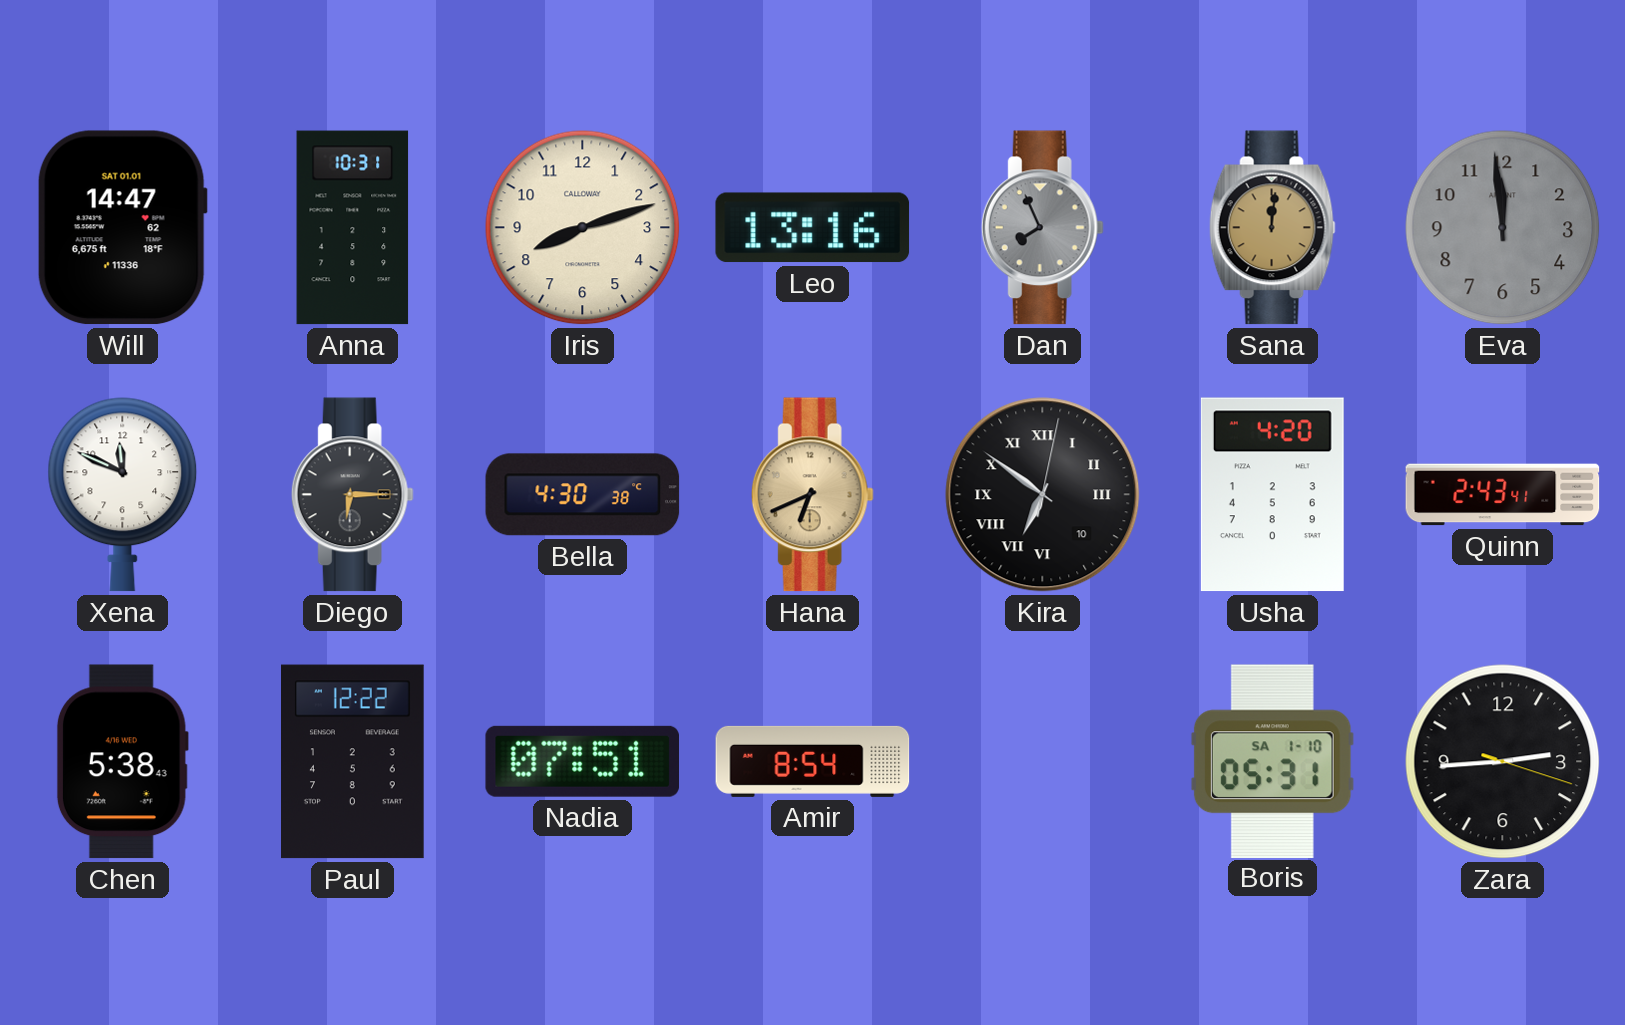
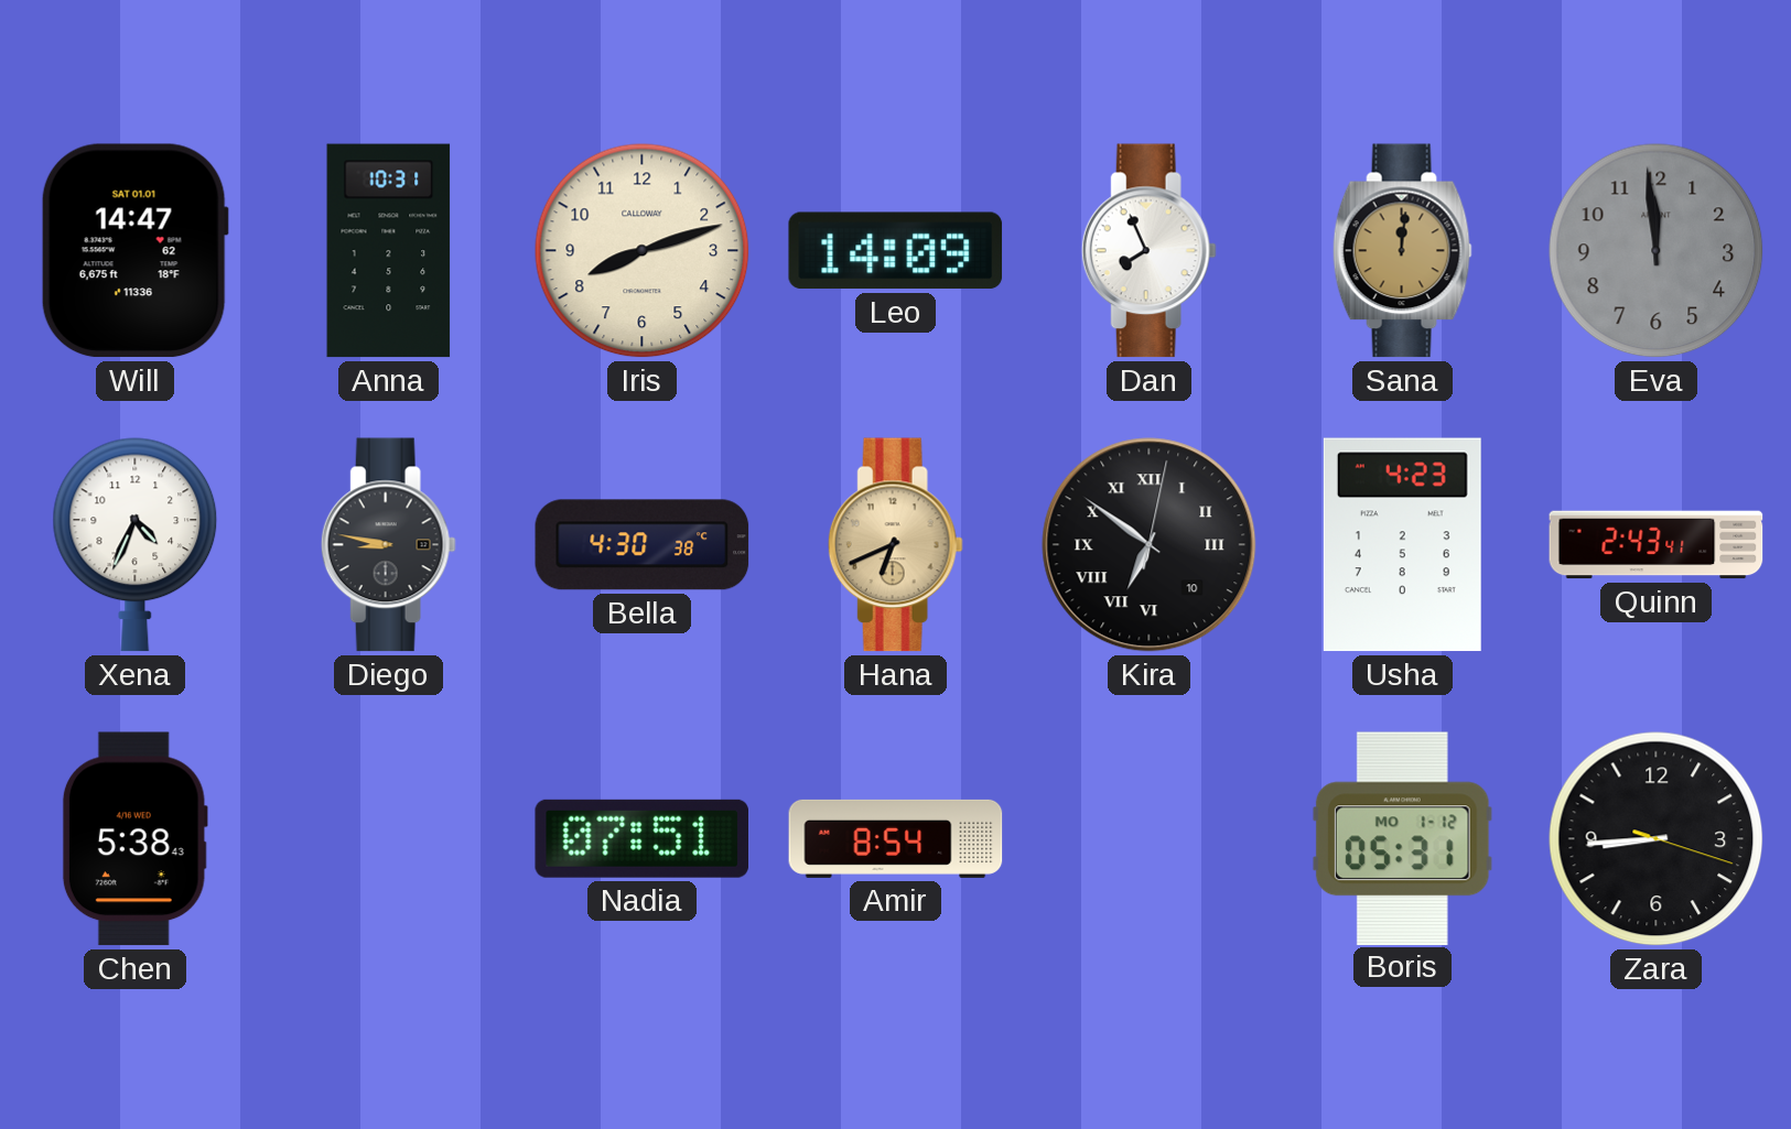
Leo: 13:16 -> 14:09 (896, 251)
Dan dial: grey -> white (1148, 251)
Xena: 11:49 -> 4:34 (136, 545)
Diego: 6:15 -> 8:47 (388, 545)
Usha: 4:20 -> 4:23 (1402, 545)
Paul: 12:22 -> none (353, 762)
Boris date: SA 1-10 -> MO 1-12 (1402, 838)
Zara: 2:44 -> 8:44 (1657, 839)
